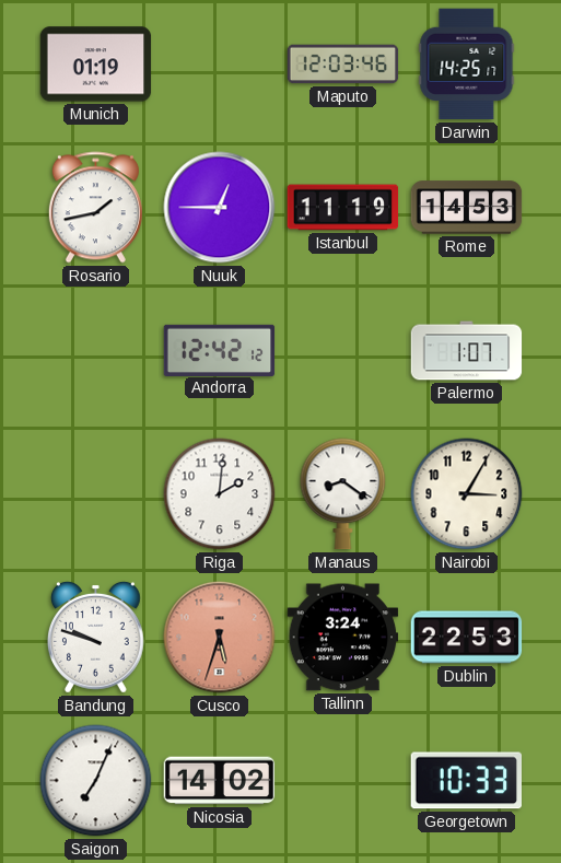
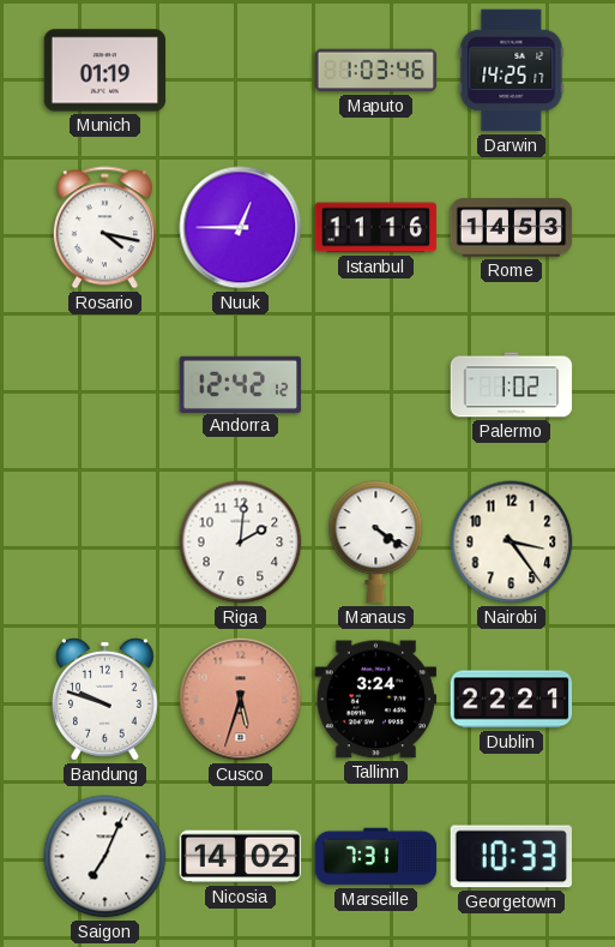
Maputo: 12:03 -> 1:03 (376, 71)
Rosario: 1:43 -> 4:17 (104, 228)
Istanbul: 11:19 -> 11:16 (376, 228)
Palermo: 1:07 -> 1:02 (512, 385)
Manaus: 8:21 -> 4:21 (376, 543)
Nairobi: 3:05 -> 3:24 (512, 543)
Dublin: 22:53 -> 22:21 (512, 700)
Marseille: none -> 7:31 (376, 857)
